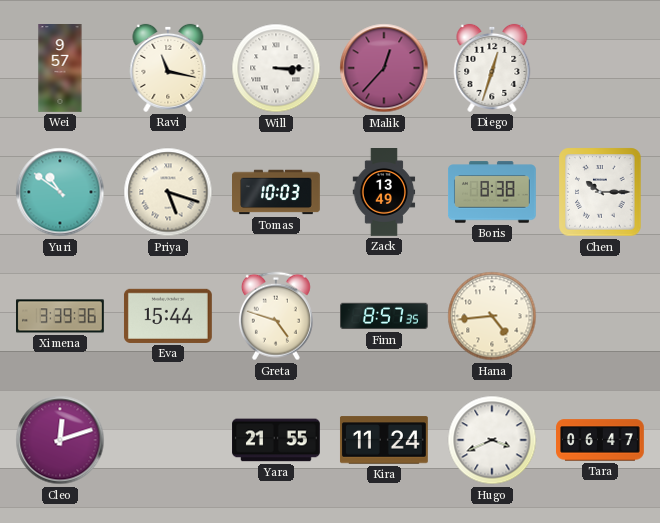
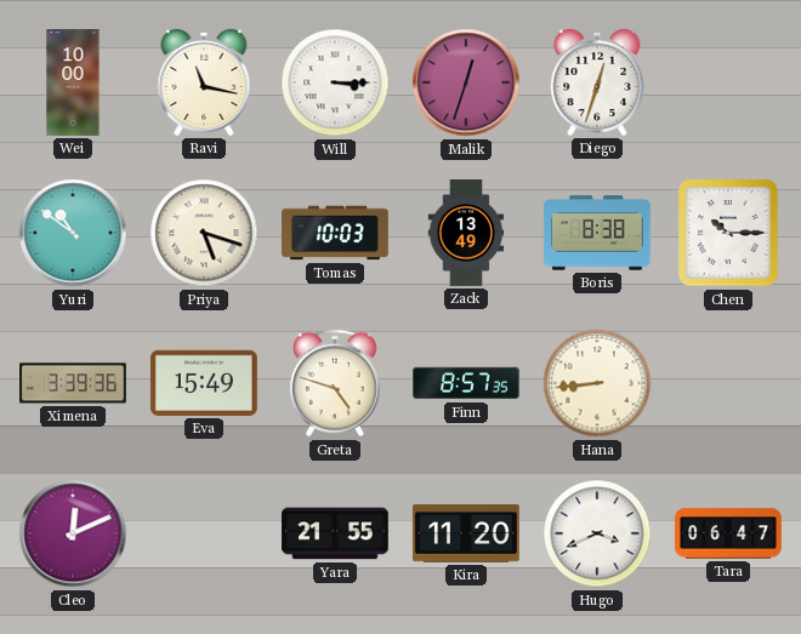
Wei: 9:57 -> 10:00 (73, 84)
Malik: 12:37 -> 12:33 (466, 82)
Eva: 15:44 -> 15:49 (204, 383)
Hana: 4:44 -> 8:44 (597, 383)
Cleo: 12:12 -> 12:11 (73, 533)
Kira: 11:24 -> 11:20 (466, 533)
